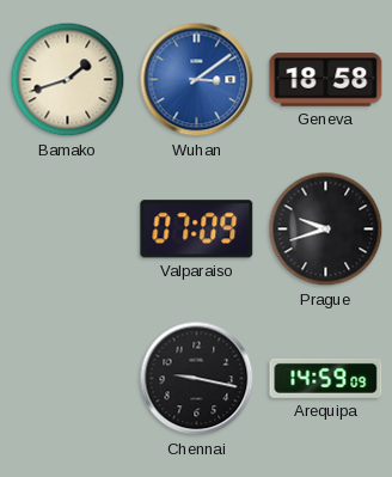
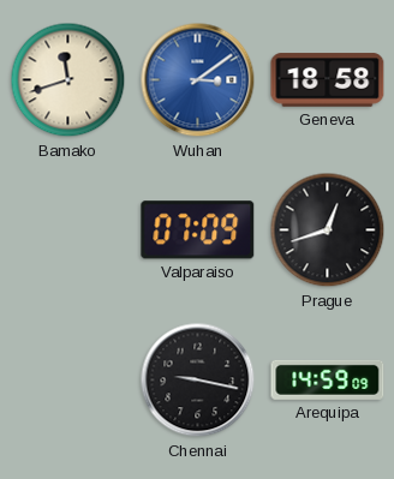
Bamako: 1:42 -> 11:42 (68, 80)
Prague: 9:42 -> 12:42 (328, 230)
